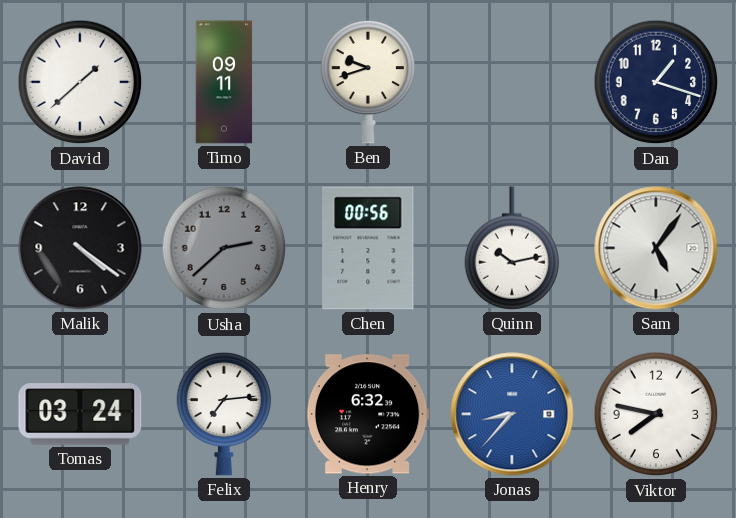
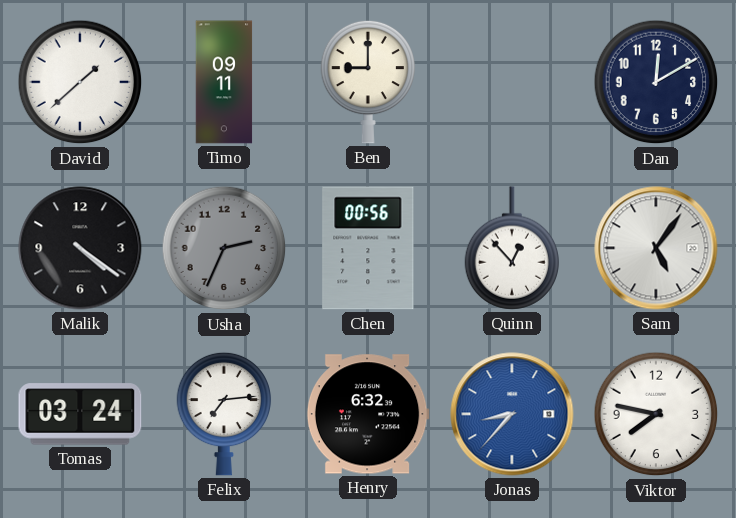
Ben: 9:42 -> 9:00 (368, 82)
Dan: 1:18 -> 12:10 (656, 82)
Usha: 2:38 -> 2:34 (224, 248)
Quinn: 10:13 -> 12:53 (512, 248)
